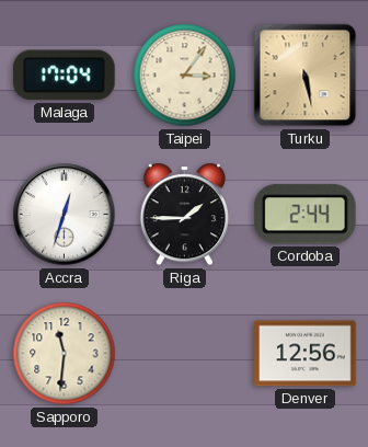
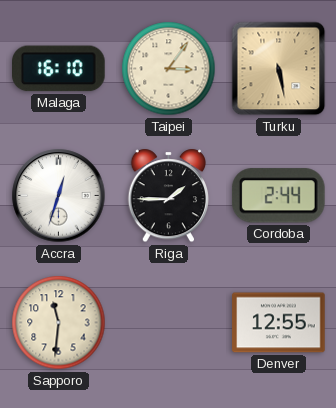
Malaga: 17:04 -> 16:10 (59, 69)
Denver: 12:56 -> 12:55 (279, 323)
